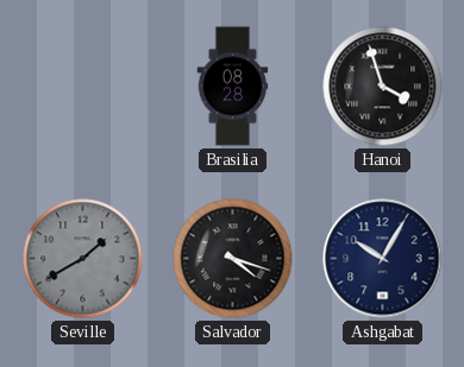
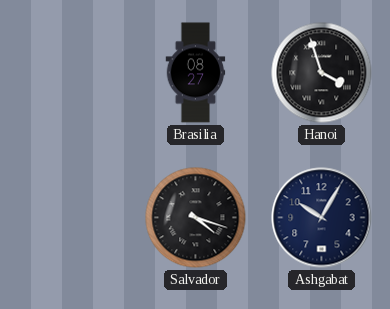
Brasilia: 08:28 -> 08:27 (196, 73)
Seville: 1:40 -> none (83, 259)
